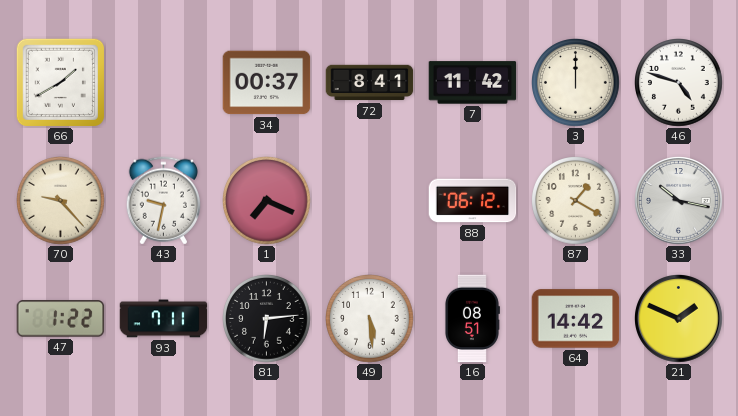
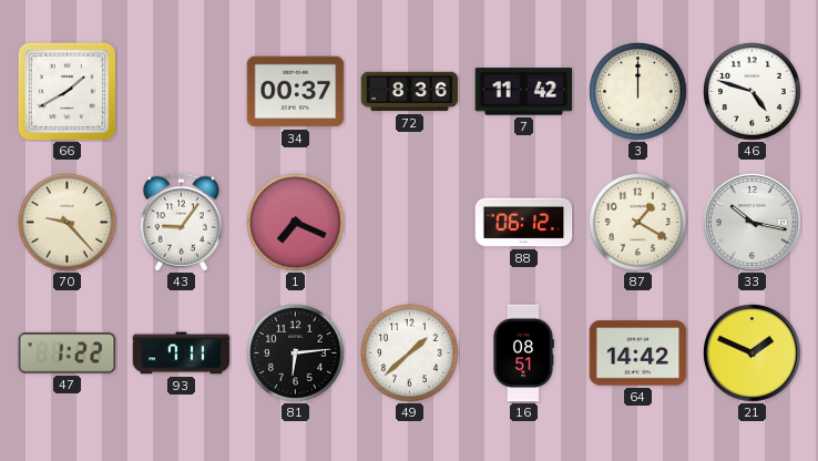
72: 8:41 -> 8:36 (410, 92)
43: 9:32 -> 9:06 (181, 223)
49: 5:29 -> 1:38 (410, 354)
